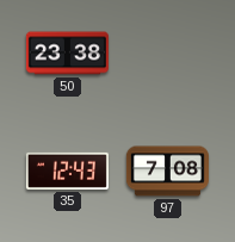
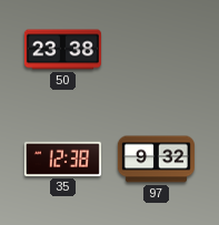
35: 12:43 -> 12:38 (62, 158)
97: 7:08 -> 9:32 (156, 160)
